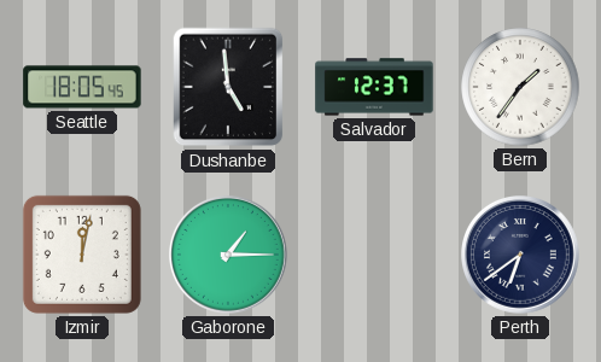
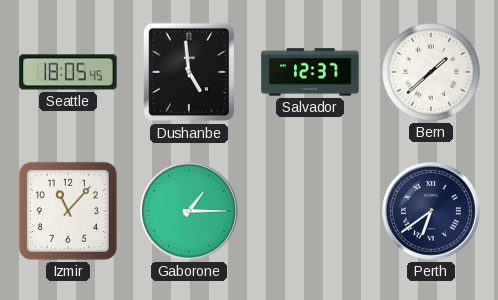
Bern: 1:36 -> 1:38 (431, 72)
Izmir: 12:02 -> 11:07 (68, 211)
